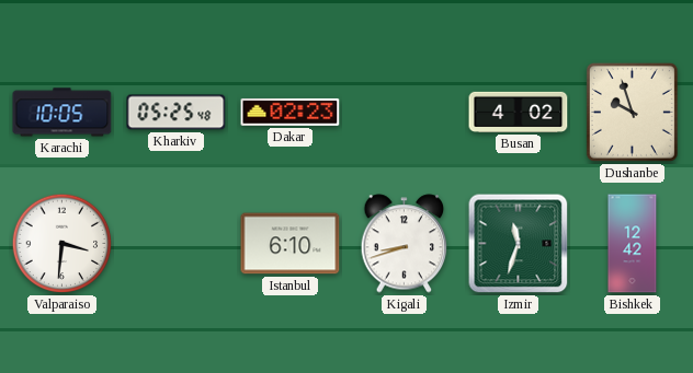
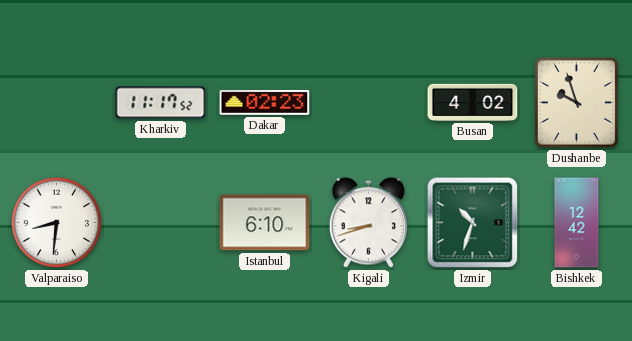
Karachi: 10:05 -> none (63, 113)
Kharkiv: 05:25 -> 11:17 (161, 103)
Valparaiso: 3:31 -> 8:31 (57, 223)
Izmir: 11:33 -> 10:33 (473, 223)
